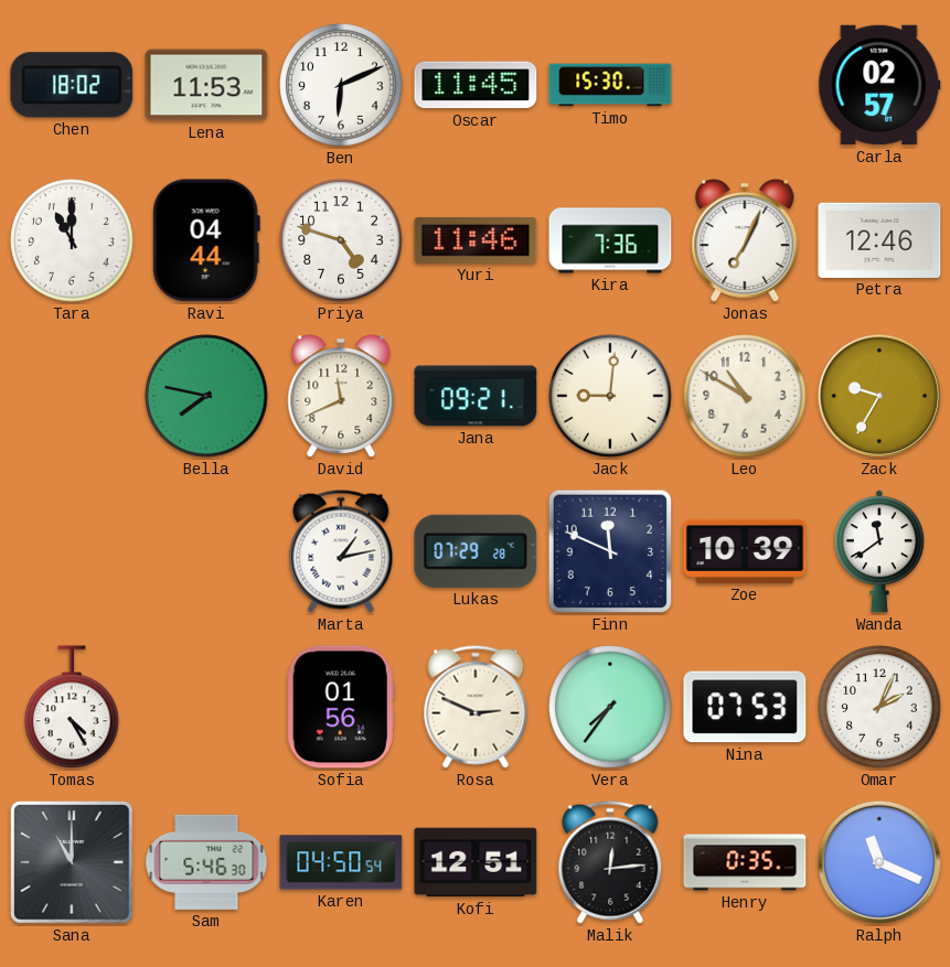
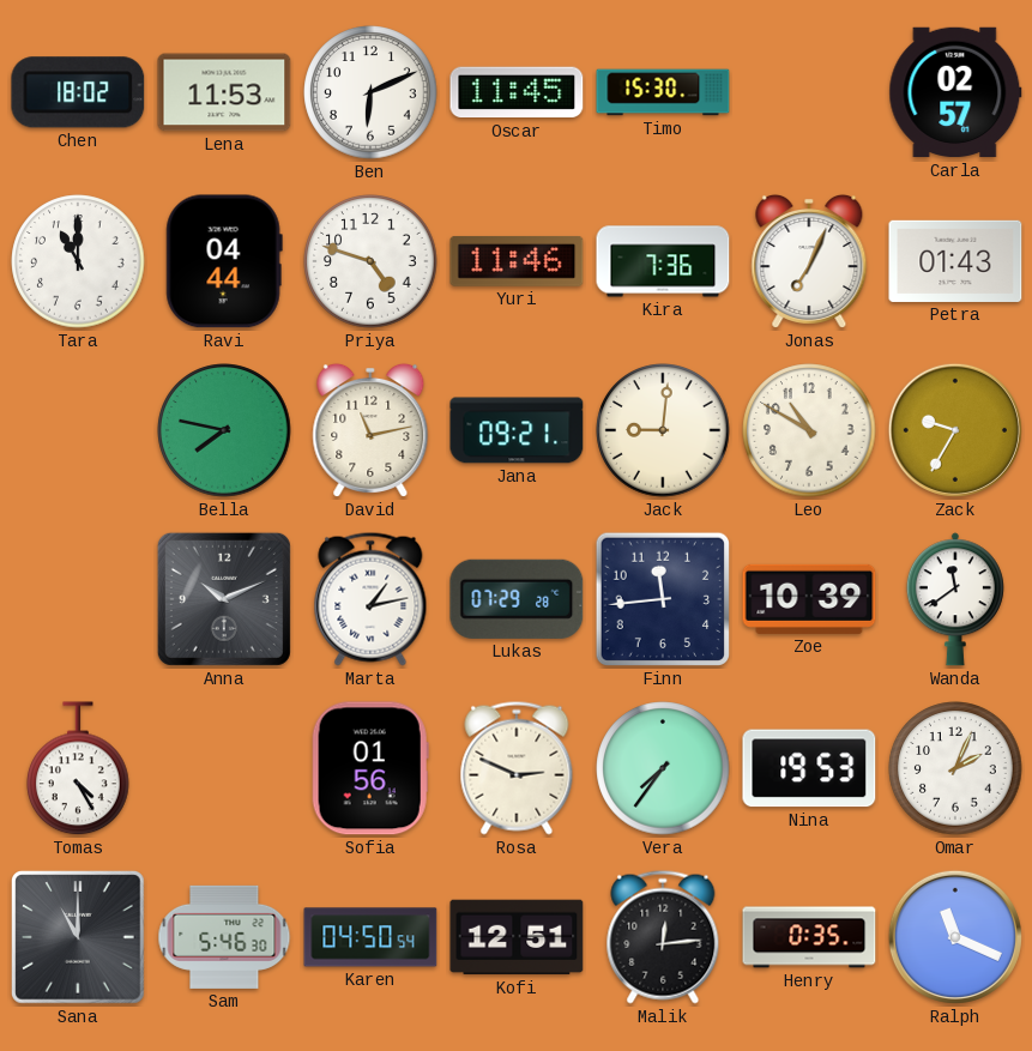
Petra: 12:46 -> 01:43 (955, 261)
David: 11:41 -> 11:13 (370, 430)
Anna: none -> 10:11 (224, 599)
Finn: 11:49 -> 11:44 (663, 599)
Nina: 07:53 -> 19:53 (809, 768)
